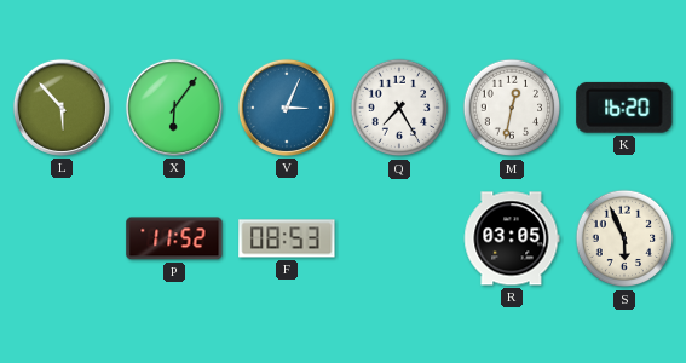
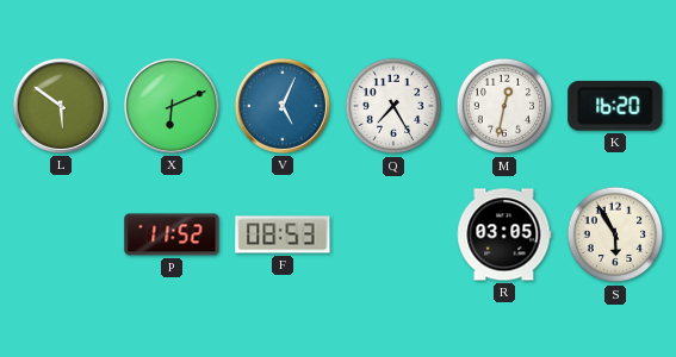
L: 5:53 -> 5:51 (61, 106)
X: 6:06 -> 6:11 (172, 106)
V: 3:04 -> 5:04 (283, 106)
S: 5:56 -> 5:55 (615, 234)
